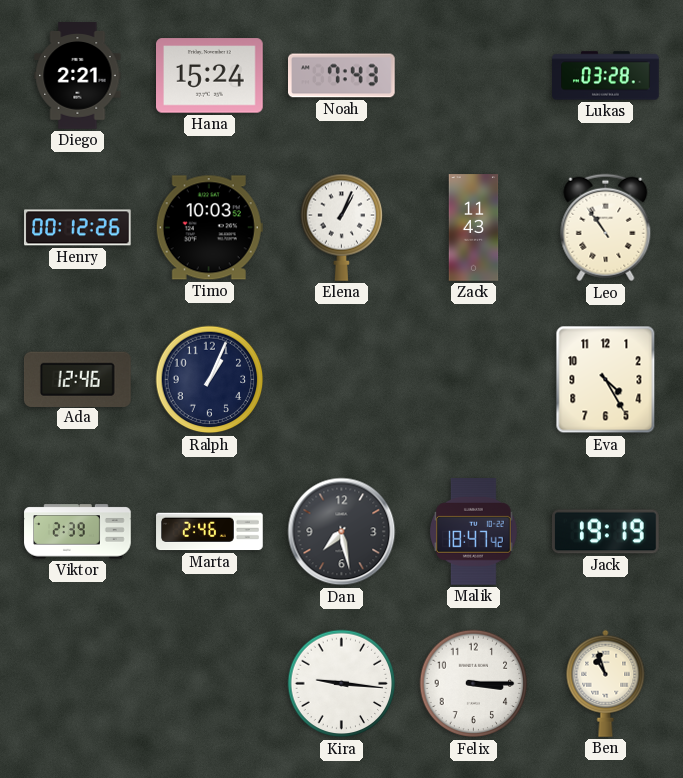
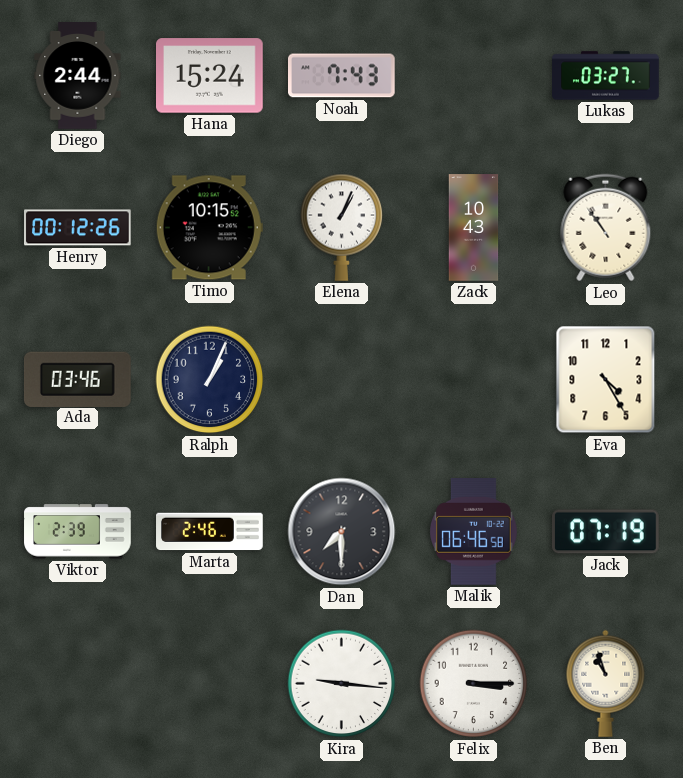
Diego: 2:21 -> 2:44 (78, 76)
Lukas: 03:28 -> 03:27 (606, 76)
Timo: 10:03 -> 10:15 (209, 228)
Zack: 11:43 -> 10:43 (474, 228)
Ada: 12:46 -> 03:46 (77, 379)
Dan: 7:28 -> 7:30 (342, 532)
Malik: 18:47 -> 06:46 (474, 532)
Jack: 19:19 -> 07:19 (606, 532)
